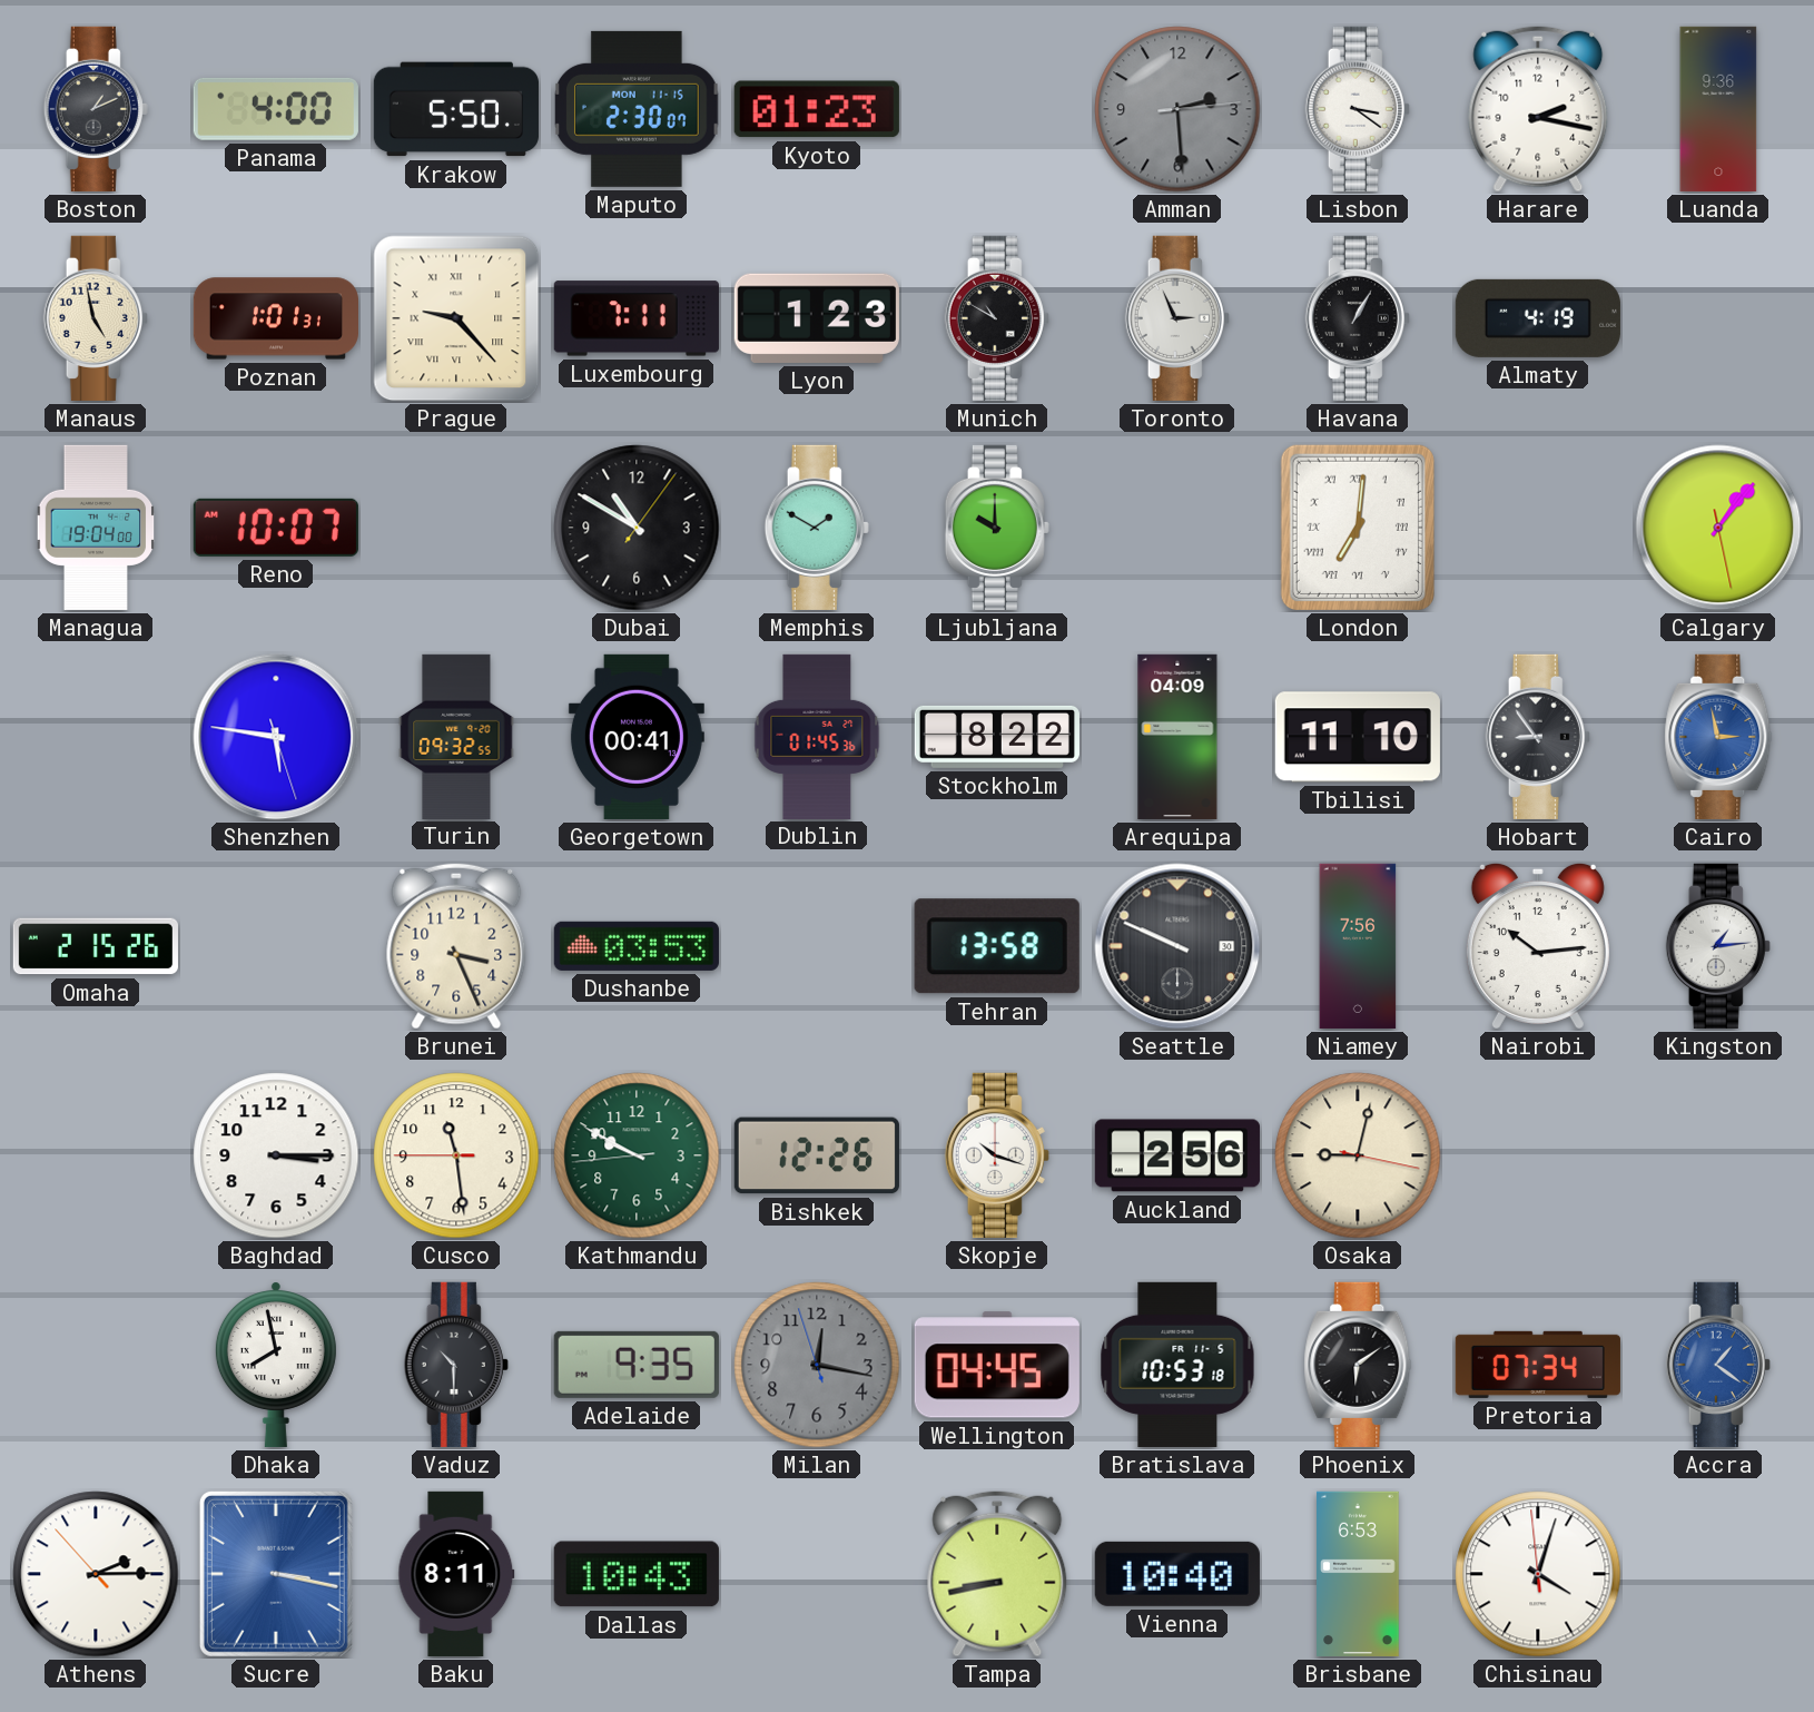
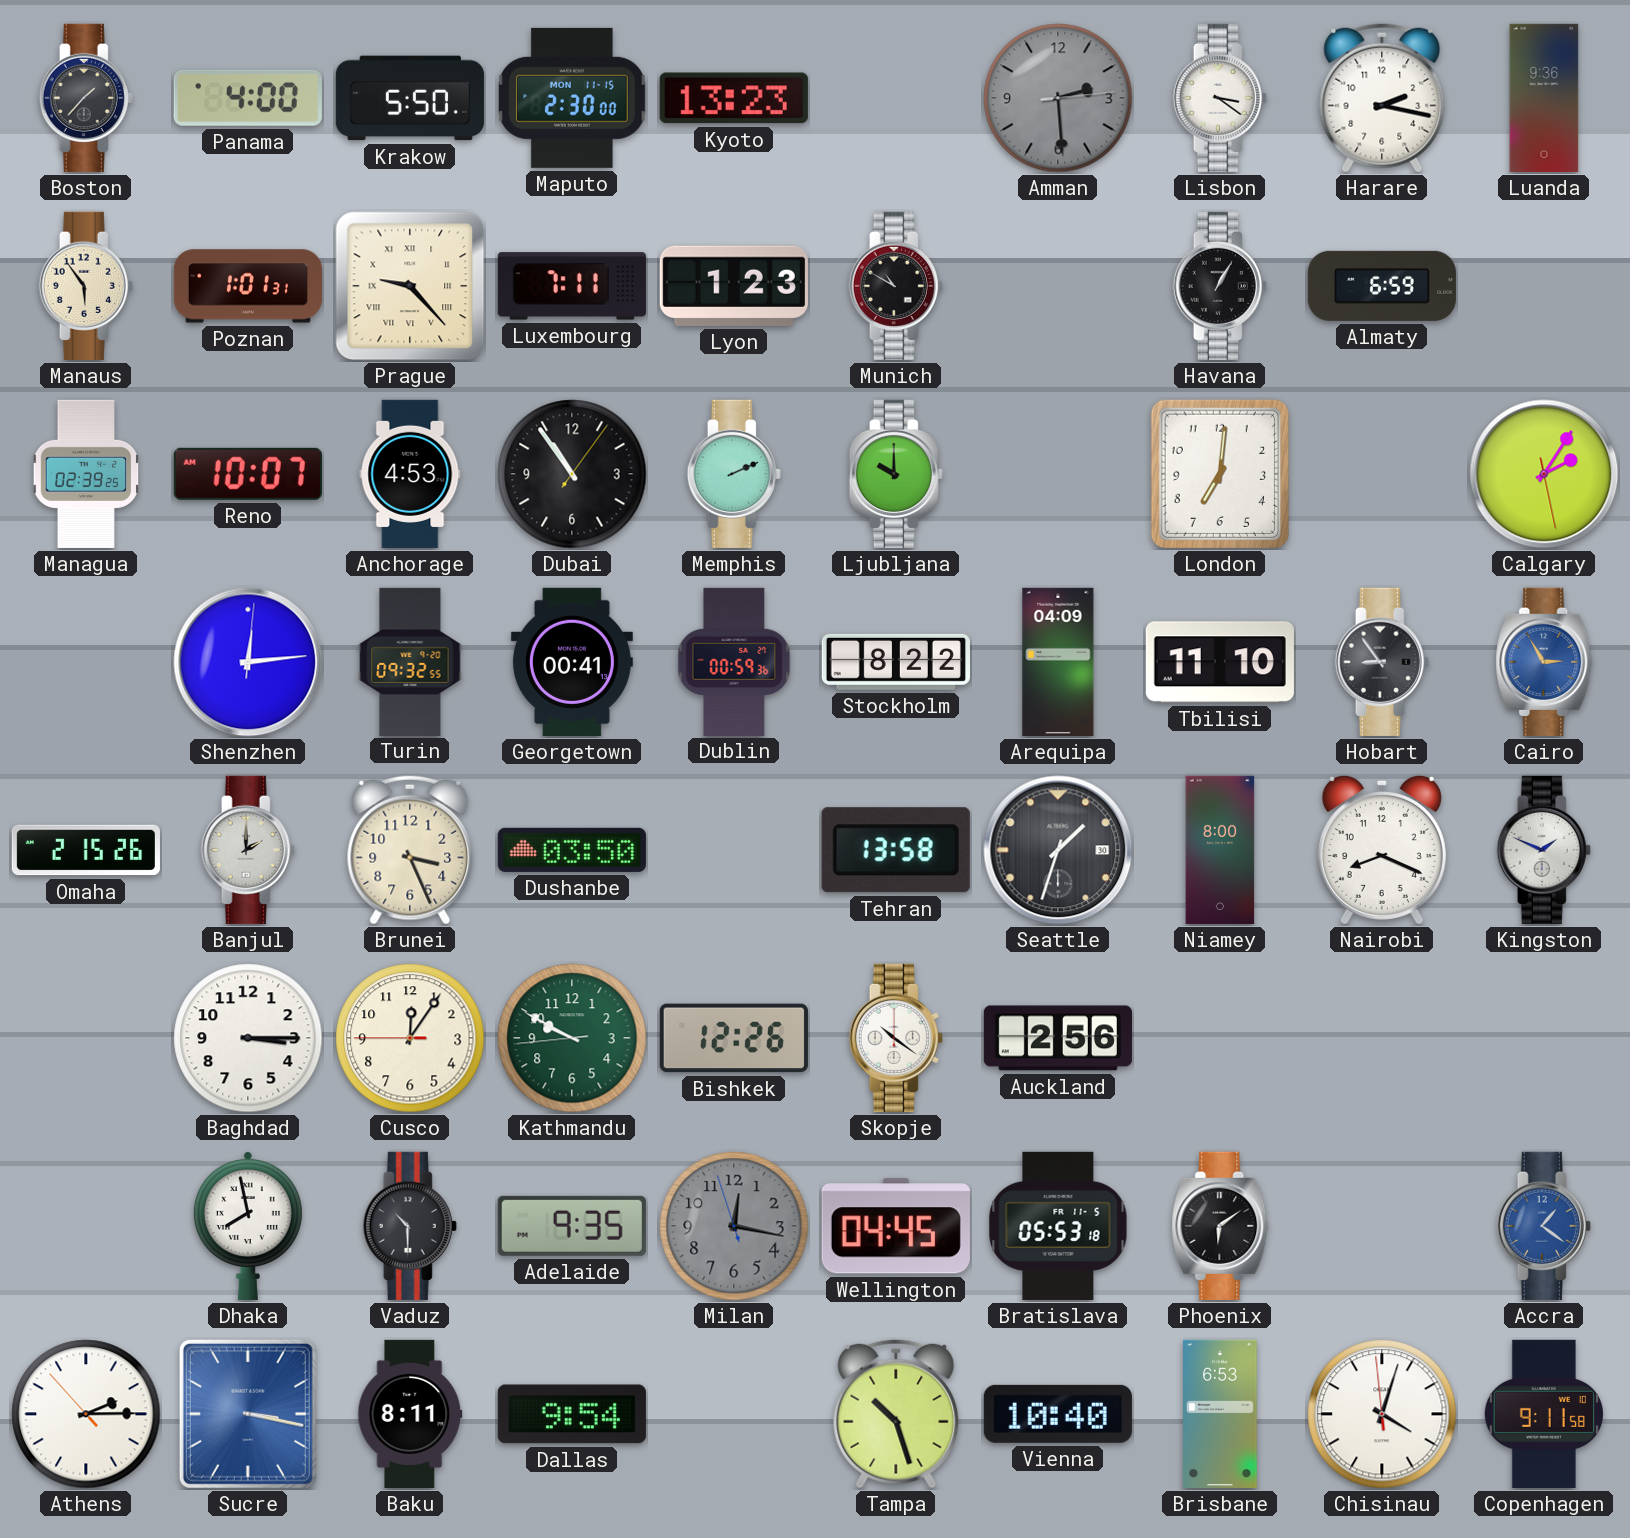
Boston: 1:11 -> 1:37 (86, 98)
Maputo: 2:30:07 -> 2:30:00 (573, 98)
Kyoto: 01:23 -> 13:23 (734, 98)
Manaus: 4:58 -> 5:54 (86, 286)
Toronto: 2:56 -> none (1177, 318)
Almaty: 4:19 -> 6:59 (1382, 286)
Managua: 19:04 -> 02:39 (86, 474)
Anchorage: none -> 4:53 (410, 474)
Dubai: 10:50 -> 10:54 (572, 474)
Memphis: 1:50 -> 2:11 (734, 474)
London numerals: Roman -> Arabic (1220, 474)
Calgary: 1:06 -> 2:05 (1544, 474)
Shenzhen: 5:46 -> 12:14 (248, 662)
Dublin: 01:45 -> 00:59 (734, 661)
Cairo: 2:58 -> 2:55 (1544, 662)
Banjul: none -> 2:00 (248, 850)
Dushanbe: 03:53 -> 03:50 (572, 850)
Seattle: 9:49 -> 1:33 (1058, 850)
Niamey: 7:56 -> 8:00 (1220, 850)
Nairobi: 10:14 -> 8:19 (1382, 849)
Kingston: 1:14 -> 1:49 (1544, 850)
Cusco: 11:28 -> 12:05 (410, 1038)
Skopje: 10:18 -> 10:21 (896, 1038)
Osaka: 9:02 -> none (1358, 1155)
Bratislava: 10:53 -> 05:53 (1058, 1226)
Pretoria: 07:34 -> none (1538, 1365)
Dallas: 10:43 -> 9:54 (572, 1414)
Tampa: 8:43 -> 10:27 (896, 1414)
Copenhagen: none -> 9:11 (1544, 1414)
